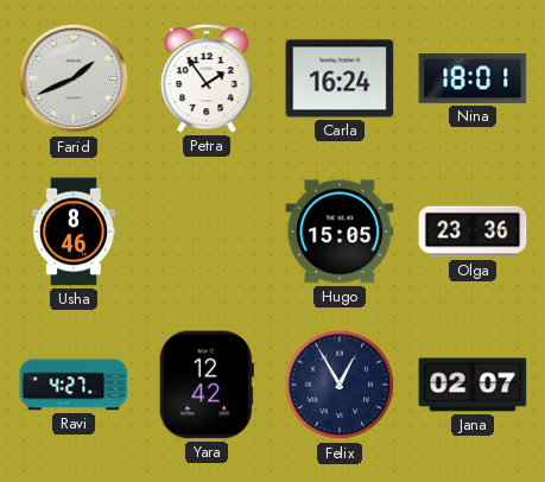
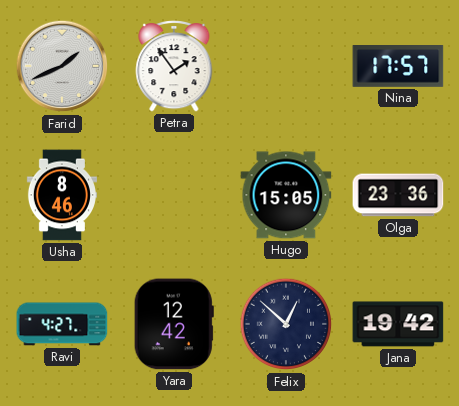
Carla: 16:24 -> none (340, 78)
Nina: 18:01 -> 17:57 (398, 67)
Felix: 12:55 -> 12:52 (286, 324)
Jana: 02:07 -> 19:42 (398, 324)
